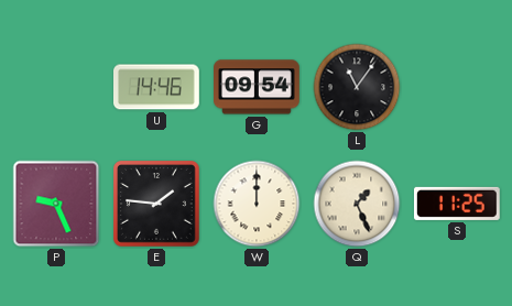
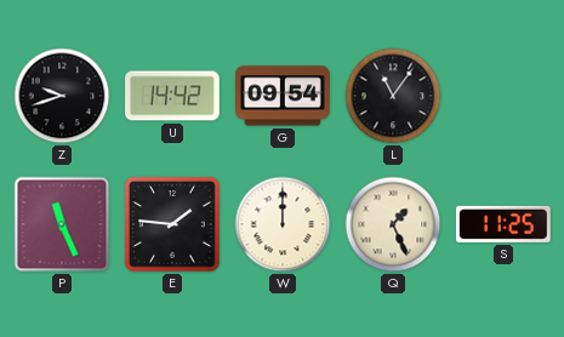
Z: none -> 9:42 (62, 96)
U: 14:46 -> 14:42 (173, 96)
P: 9:26 -> 11:26 (62, 224)
